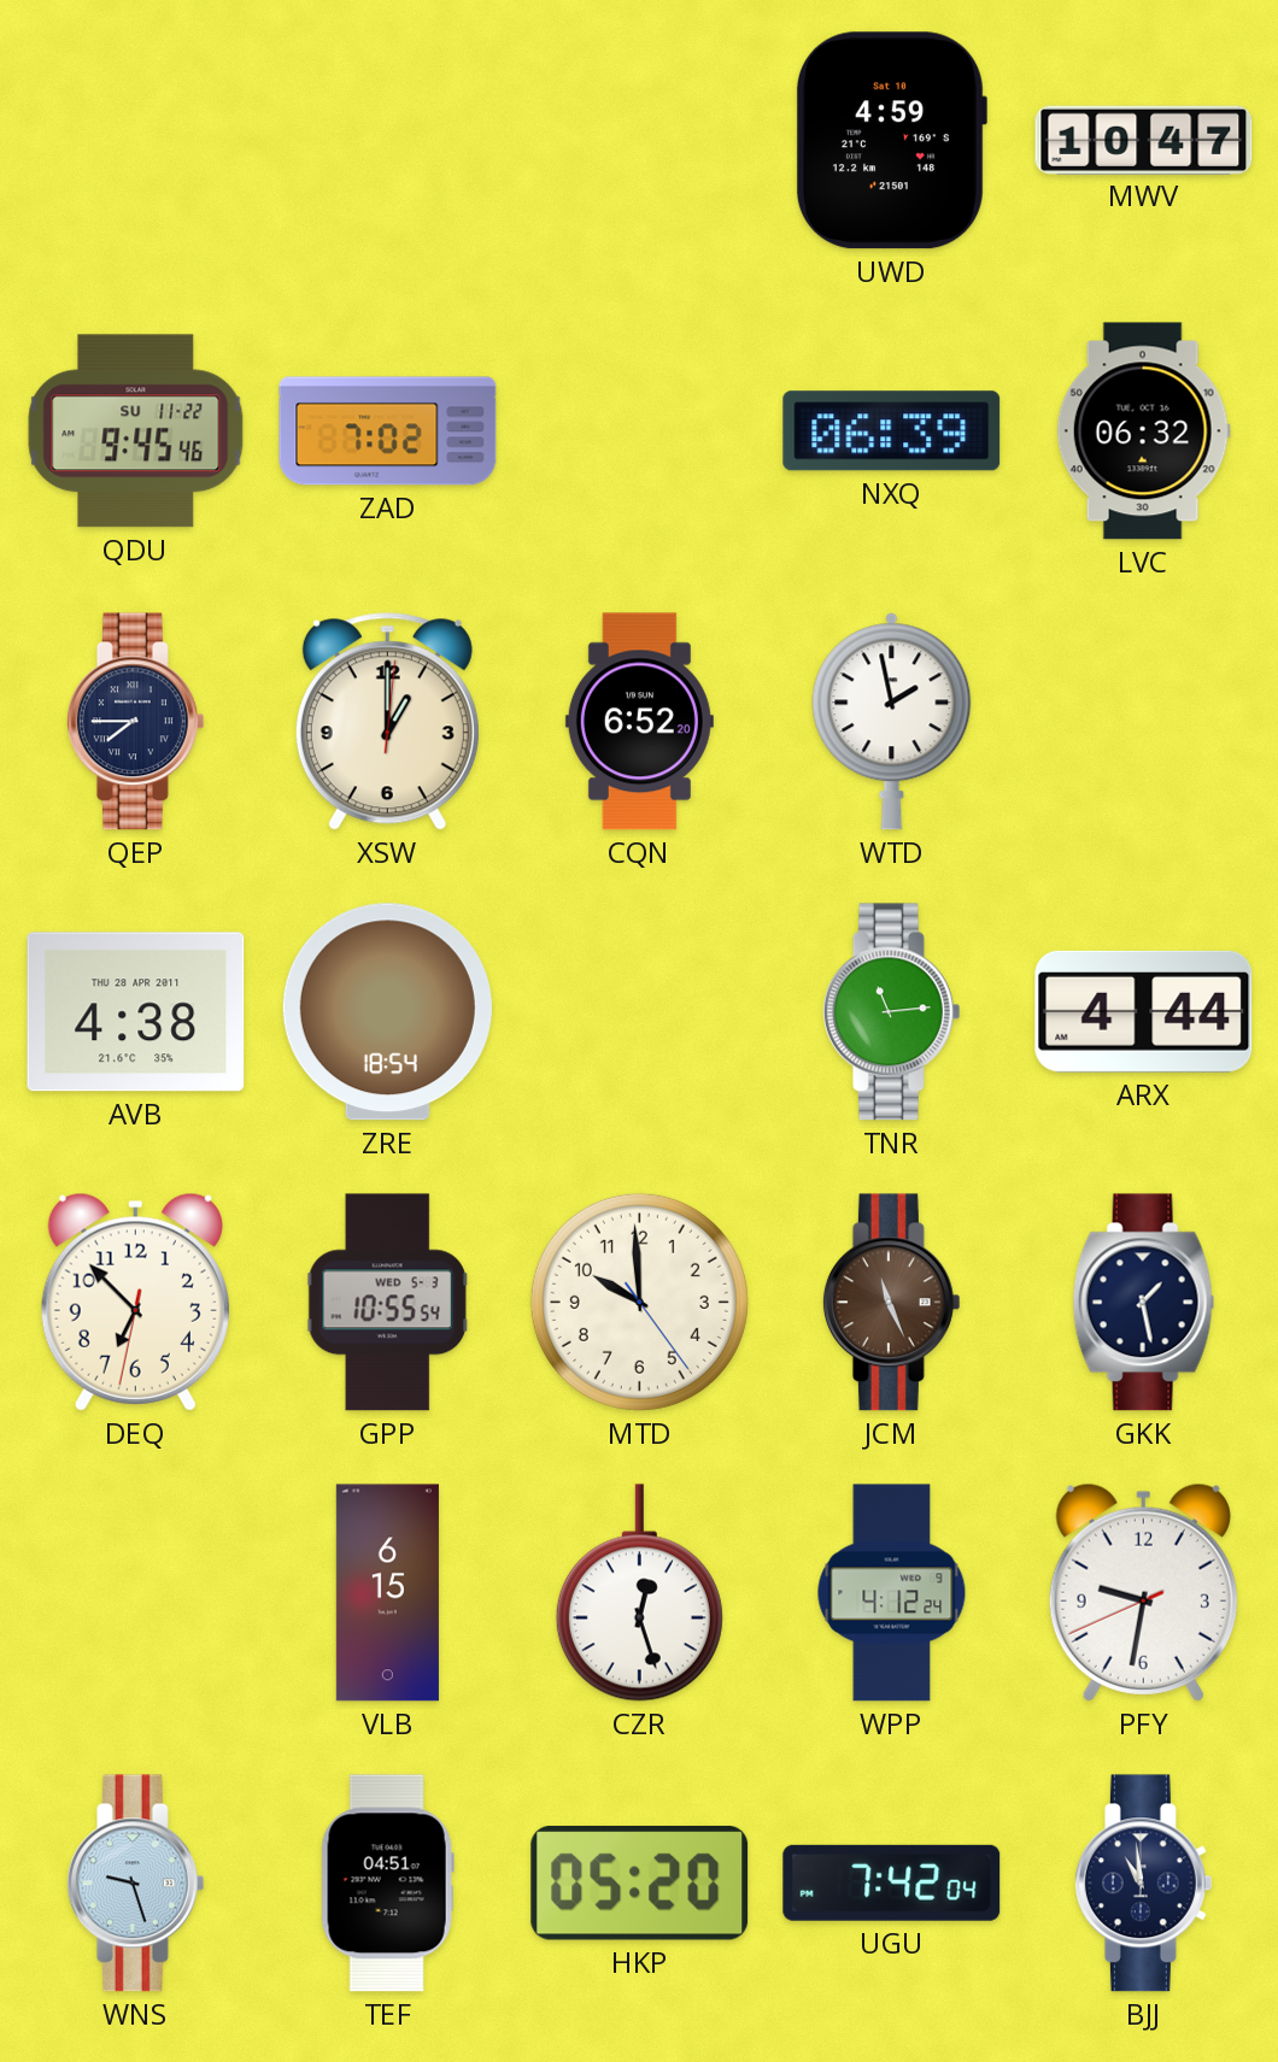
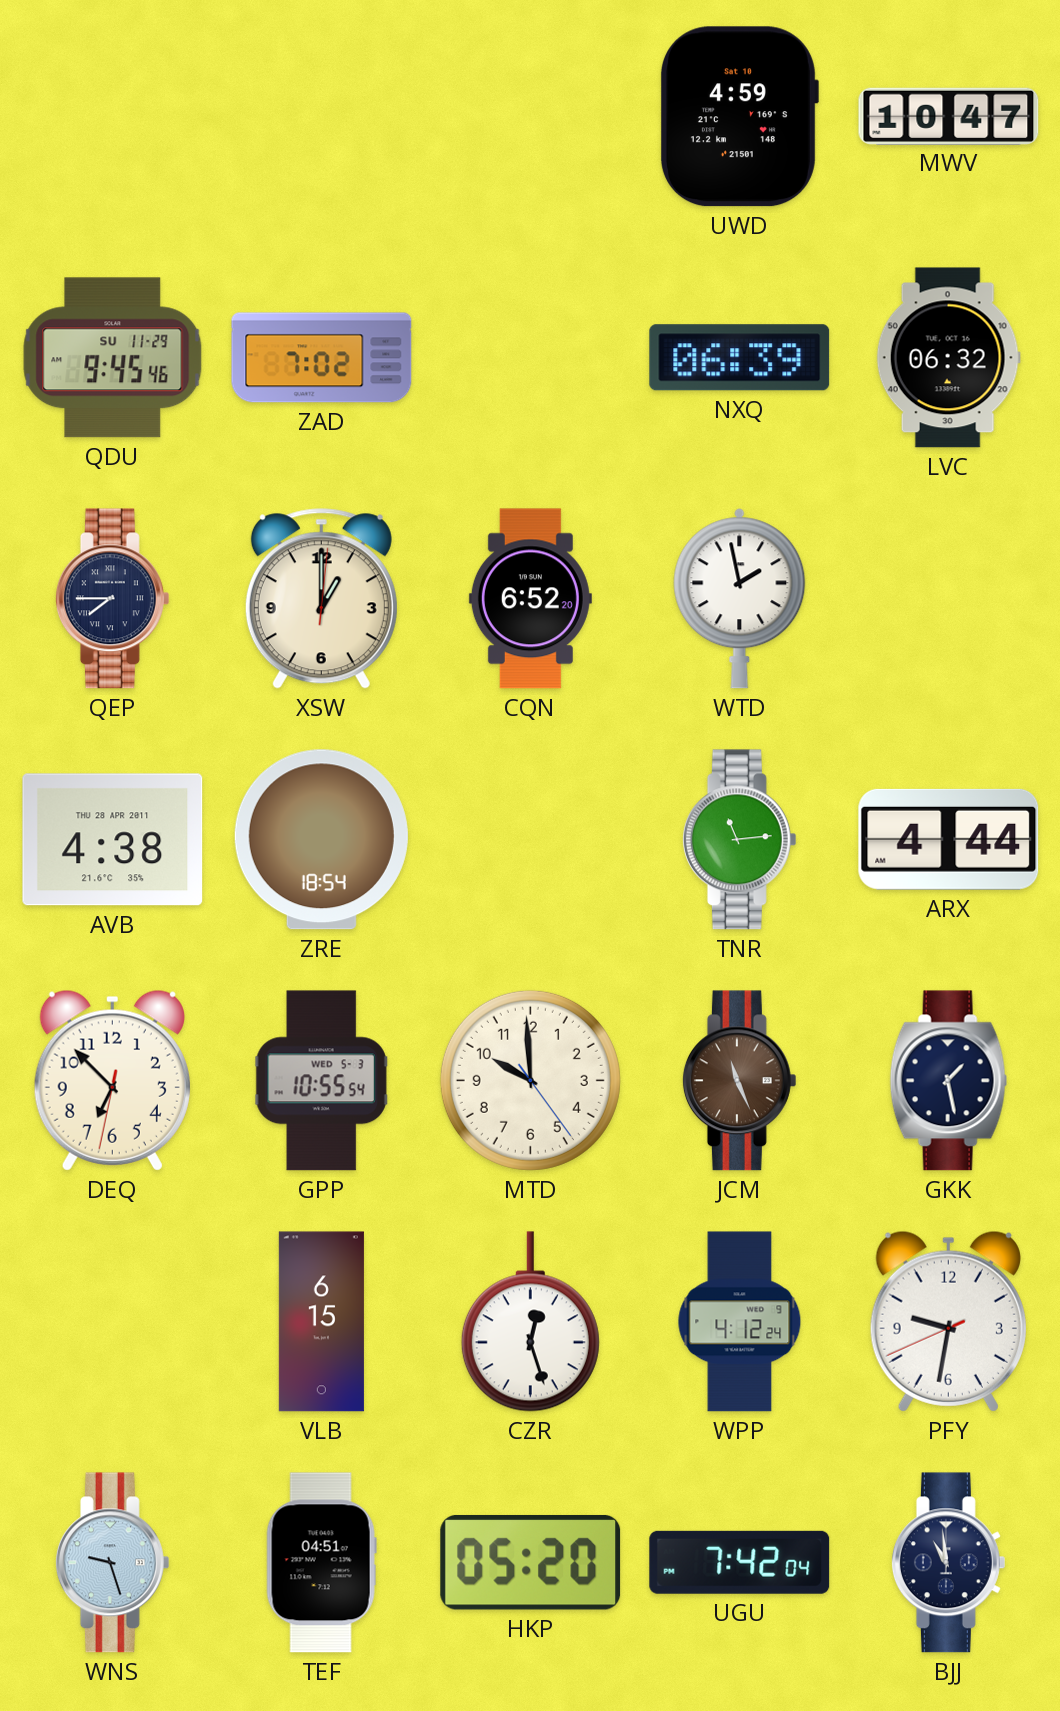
QDU date: SU 11-22 -> SU 11-29 (113, 358)
